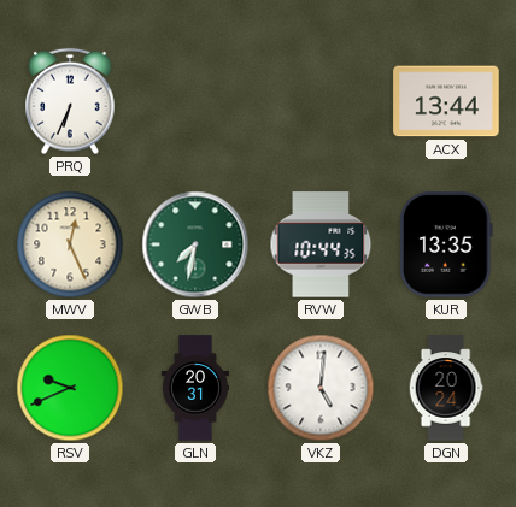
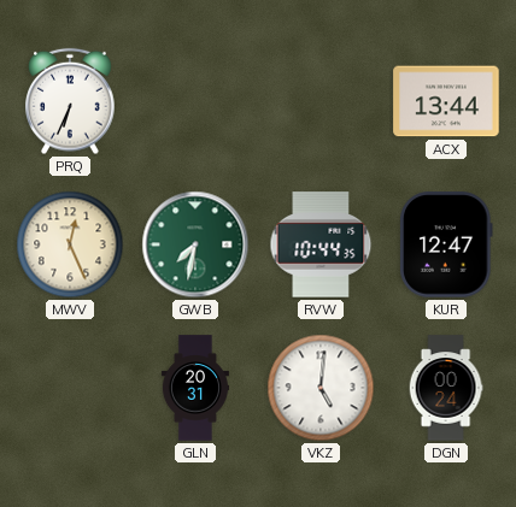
KUR: 13:35 -> 12:47 (446, 244)
RSV: 9:41 -> none (70, 388)
DGN: 20:24 -> 00:24 (446, 388)
